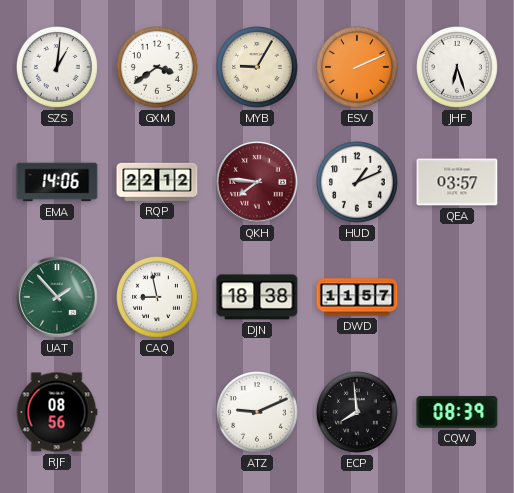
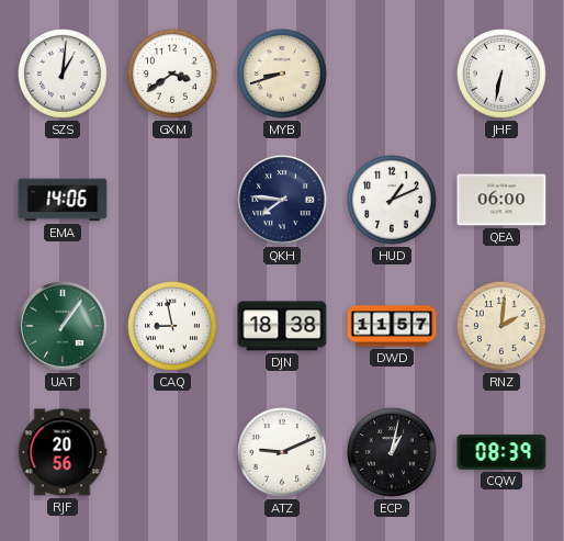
MYB: 9:05 -> 8:42 (283, 75)
ESV: 2:11 -> none (358, 68)
JHF: 6:27 -> 6:32 (503, 75)
RQP: 22:12 -> none (157, 182)
QKH dial: burgundy -> navy (282, 200)
QEA: 03:57 -> 06:00 (501, 200)
UAT: 1:53 -> 1:06 (63, 326)
RNZ: none -> 2:01 (503, 327)
RJF: 08:56 -> 20:56 (63, 452)
ECP: 7:59 -> 1:02 (393, 453)
